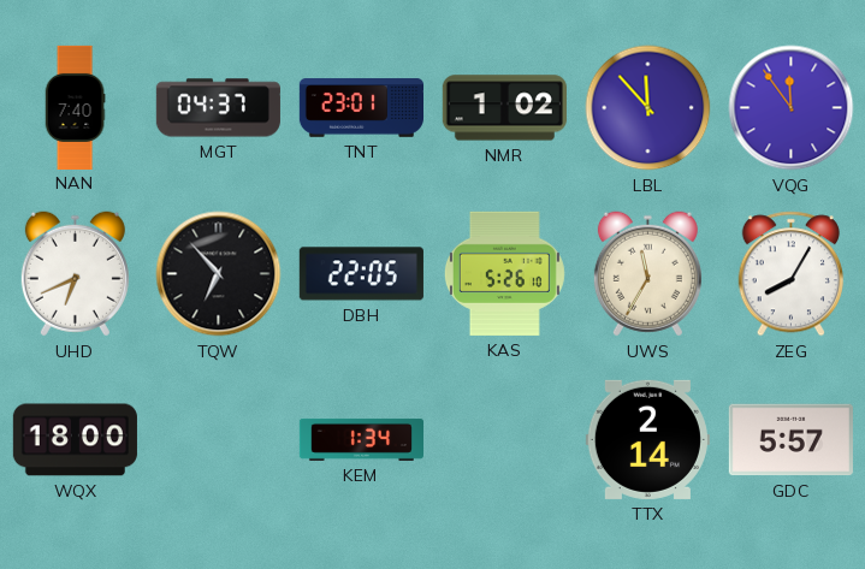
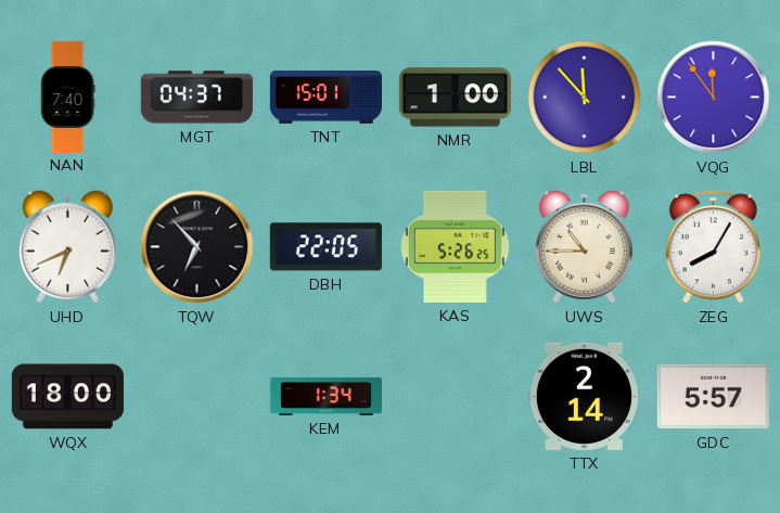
TNT: 23:01 -> 15:01 (325, 98)
NMR: 1:02 -> 1:00 (455, 98)
KAS: 5:26:10 -> 5:26:25 (455, 246)
UWS: 11:35 -> 10:45 (584, 247)
